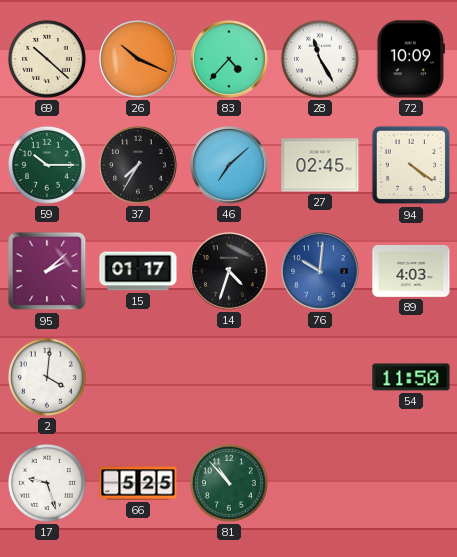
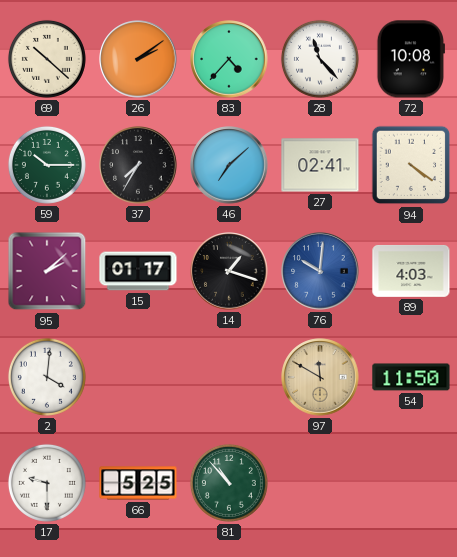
26: 10:19 -> 2:09 (138, 59)
28: 11:25 -> 11:23 (320, 59)
72: 10:09 -> 10:08 (411, 59)
27: 02:45 -> 02:41 (320, 165)
14: 4:33 -> 1:18 (229, 271)
97: none -> 11:50 (320, 377)
17: 9:27 -> 9:30 (47, 483)
